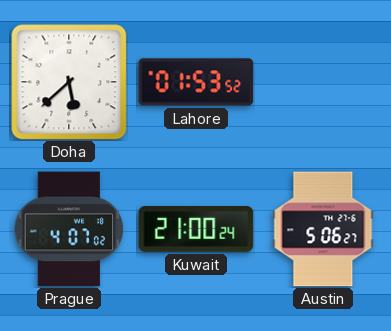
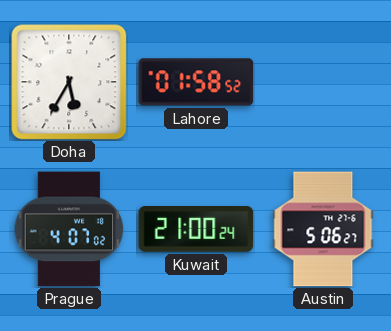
Doha: 5:38 -> 5:35 (69, 82)
Lahore: 01:53 -> 01:58 (196, 82)
